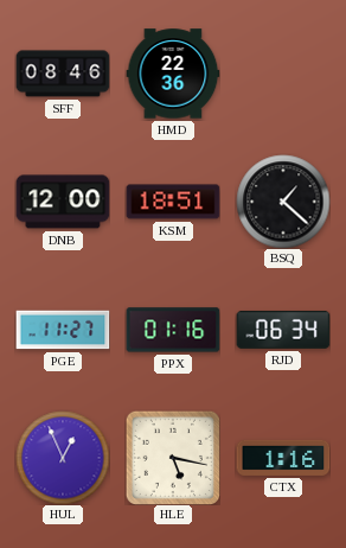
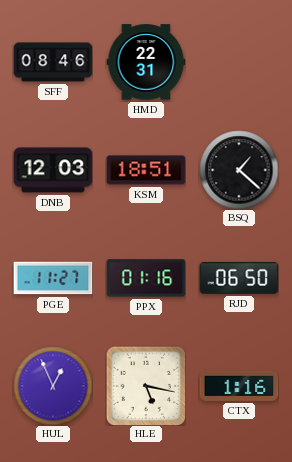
HMD: 22:36 -> 22:31 (146, 62)
DNB: 12:00 -> 12:03 (53, 170)
RJD: 06:34 -> 06:50 (239, 278)
